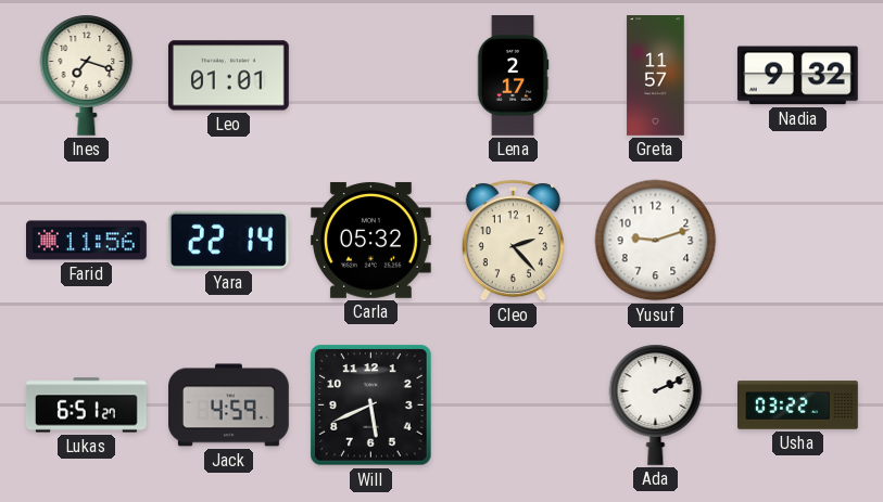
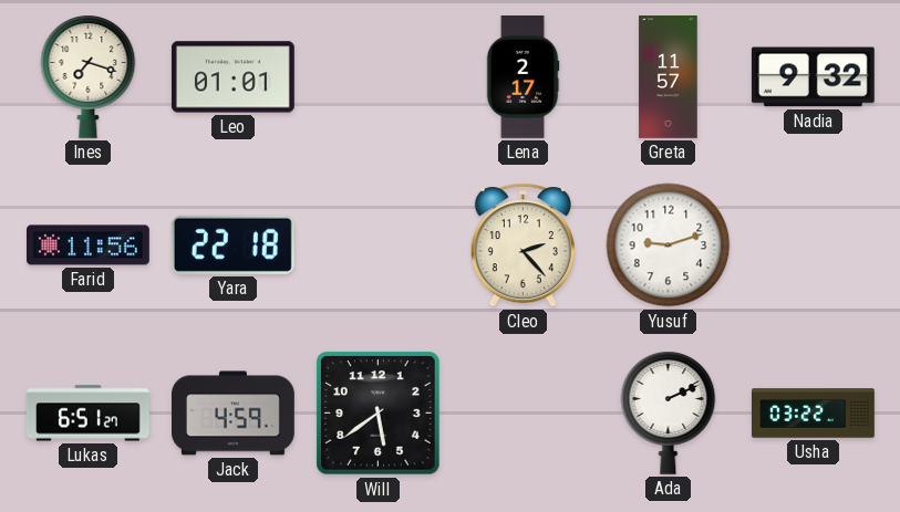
Yara: 22:14 -> 22:18 (232, 244)
Carla: 05:32 -> none (370, 240)
Will: 5:41 -> 5:39 (379, 414)
